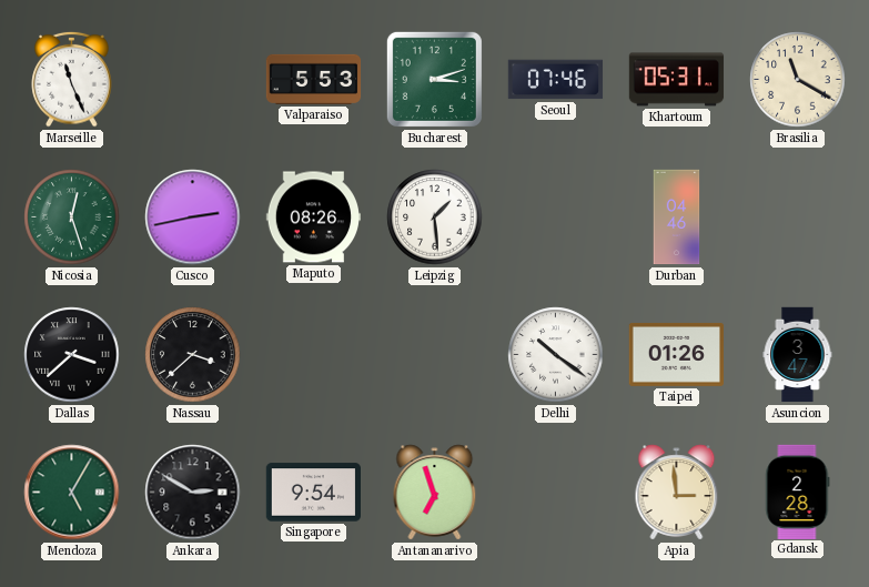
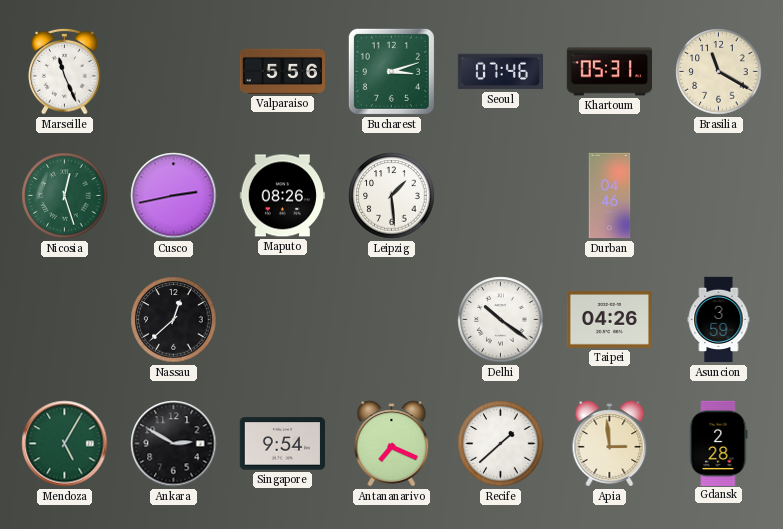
Valparaiso: 5:53 -> 5:56 (283, 71)
Dallas: 3:38 -> none (72, 355)
Nassau: 3:38 -> 12:38 (174, 320)
Taipei: 01:26 -> 04:26 (609, 319)
Asuncion: 3:47 -> 3:59 (719, 320)
Antananarivo: 6:57 -> 7:19 (392, 444)
Recife: none -> 1:38 (501, 444)
